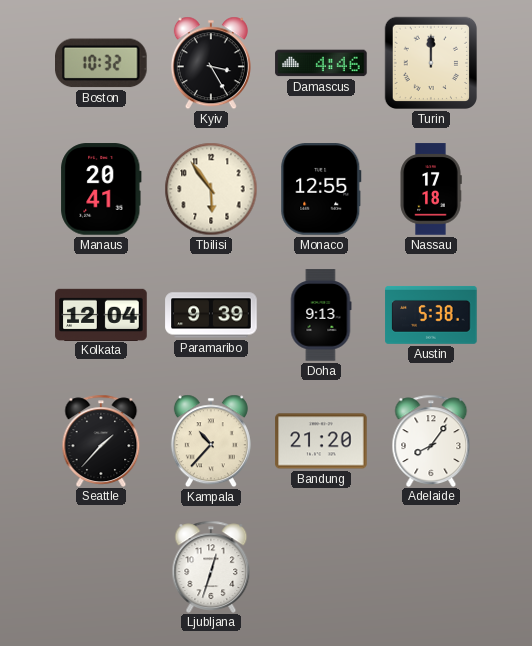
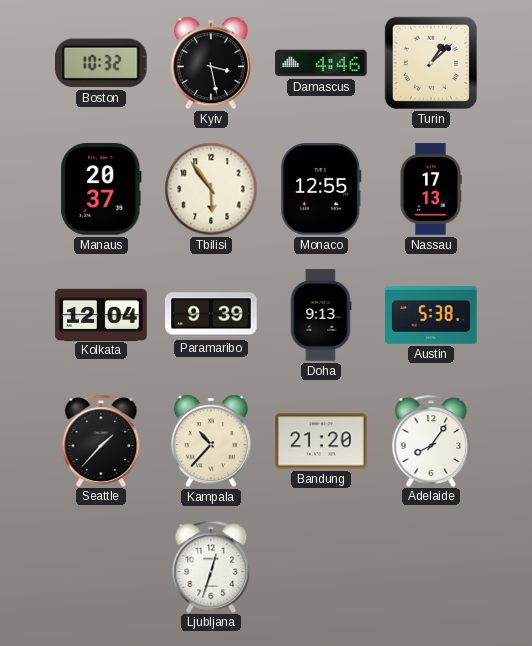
Kyiv: 3:25 -> 3:28 (211, 63)
Turin: 12:00 -> 1:08 (431, 63)
Manaus: 20:41 -> 20:37 (101, 189)
Nassau: 17:18 -> 17:13 (431, 189)
